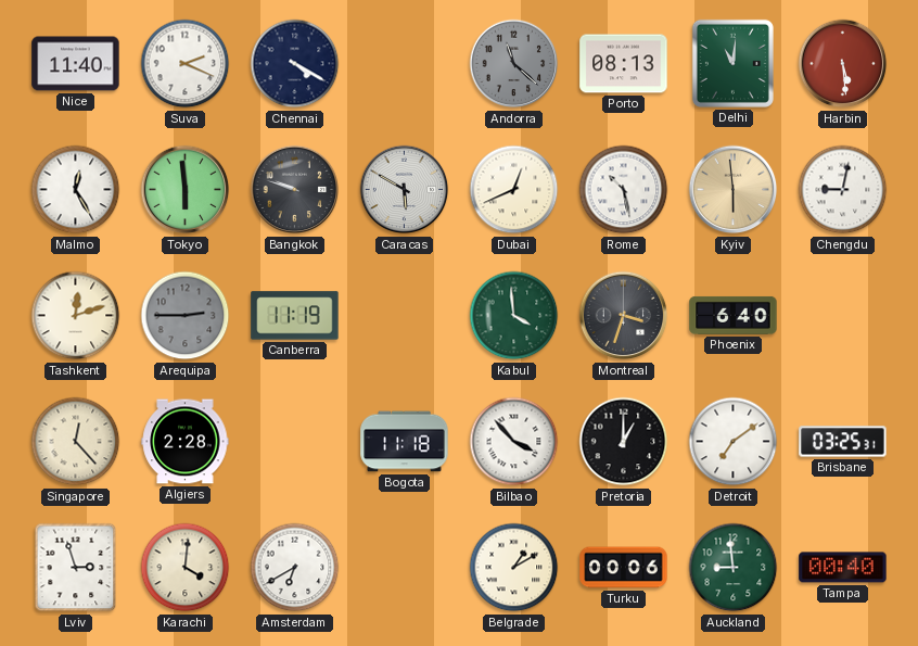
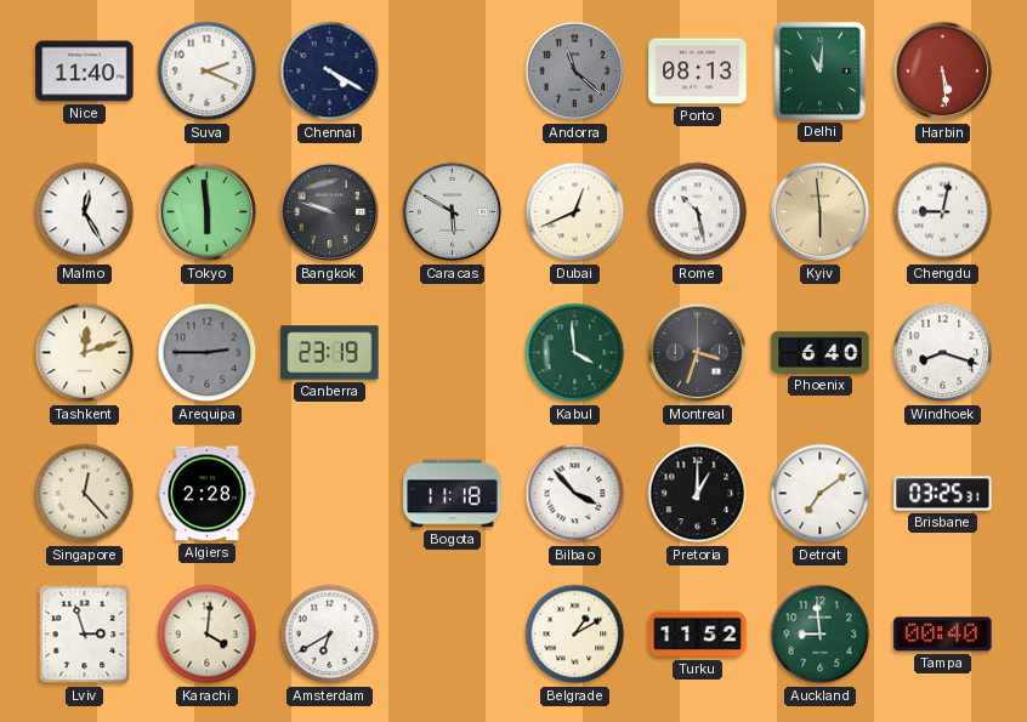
Canberra: 11:19 -> 23:19 (330, 353)
Windhoek: none -> 8:18 (943, 353)
Turku: 00:06 -> 11:52 (698, 635)
